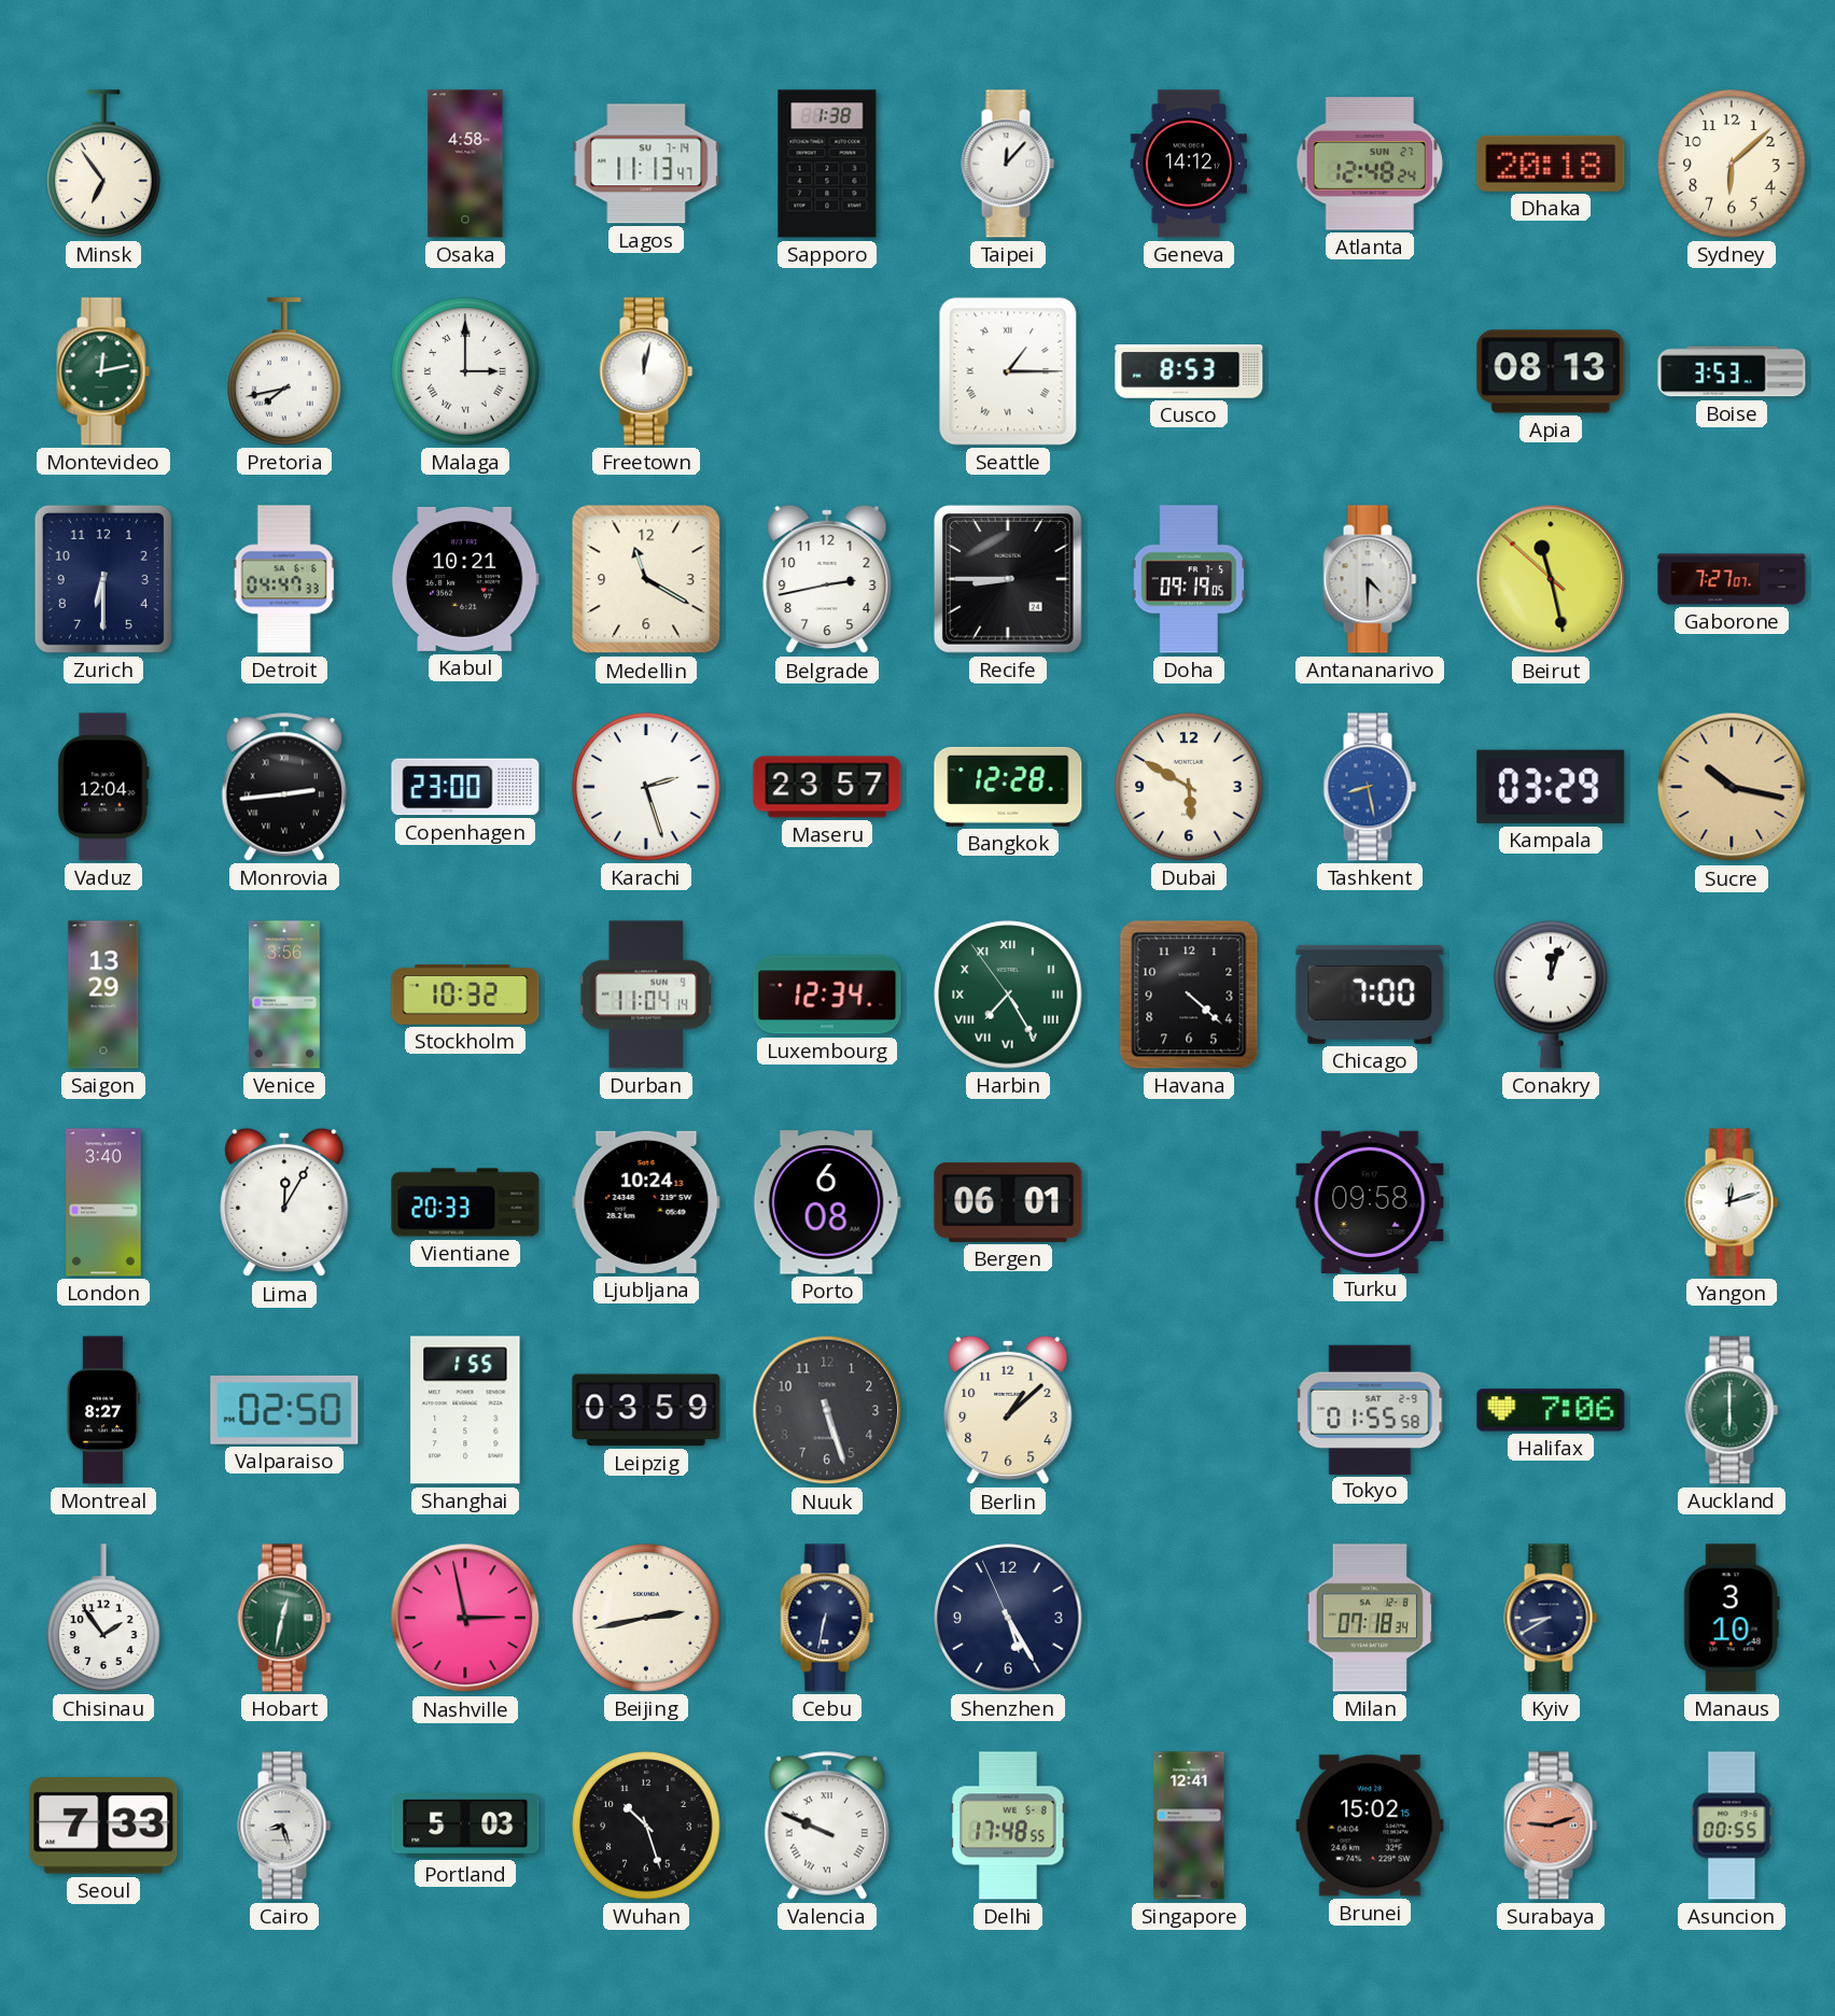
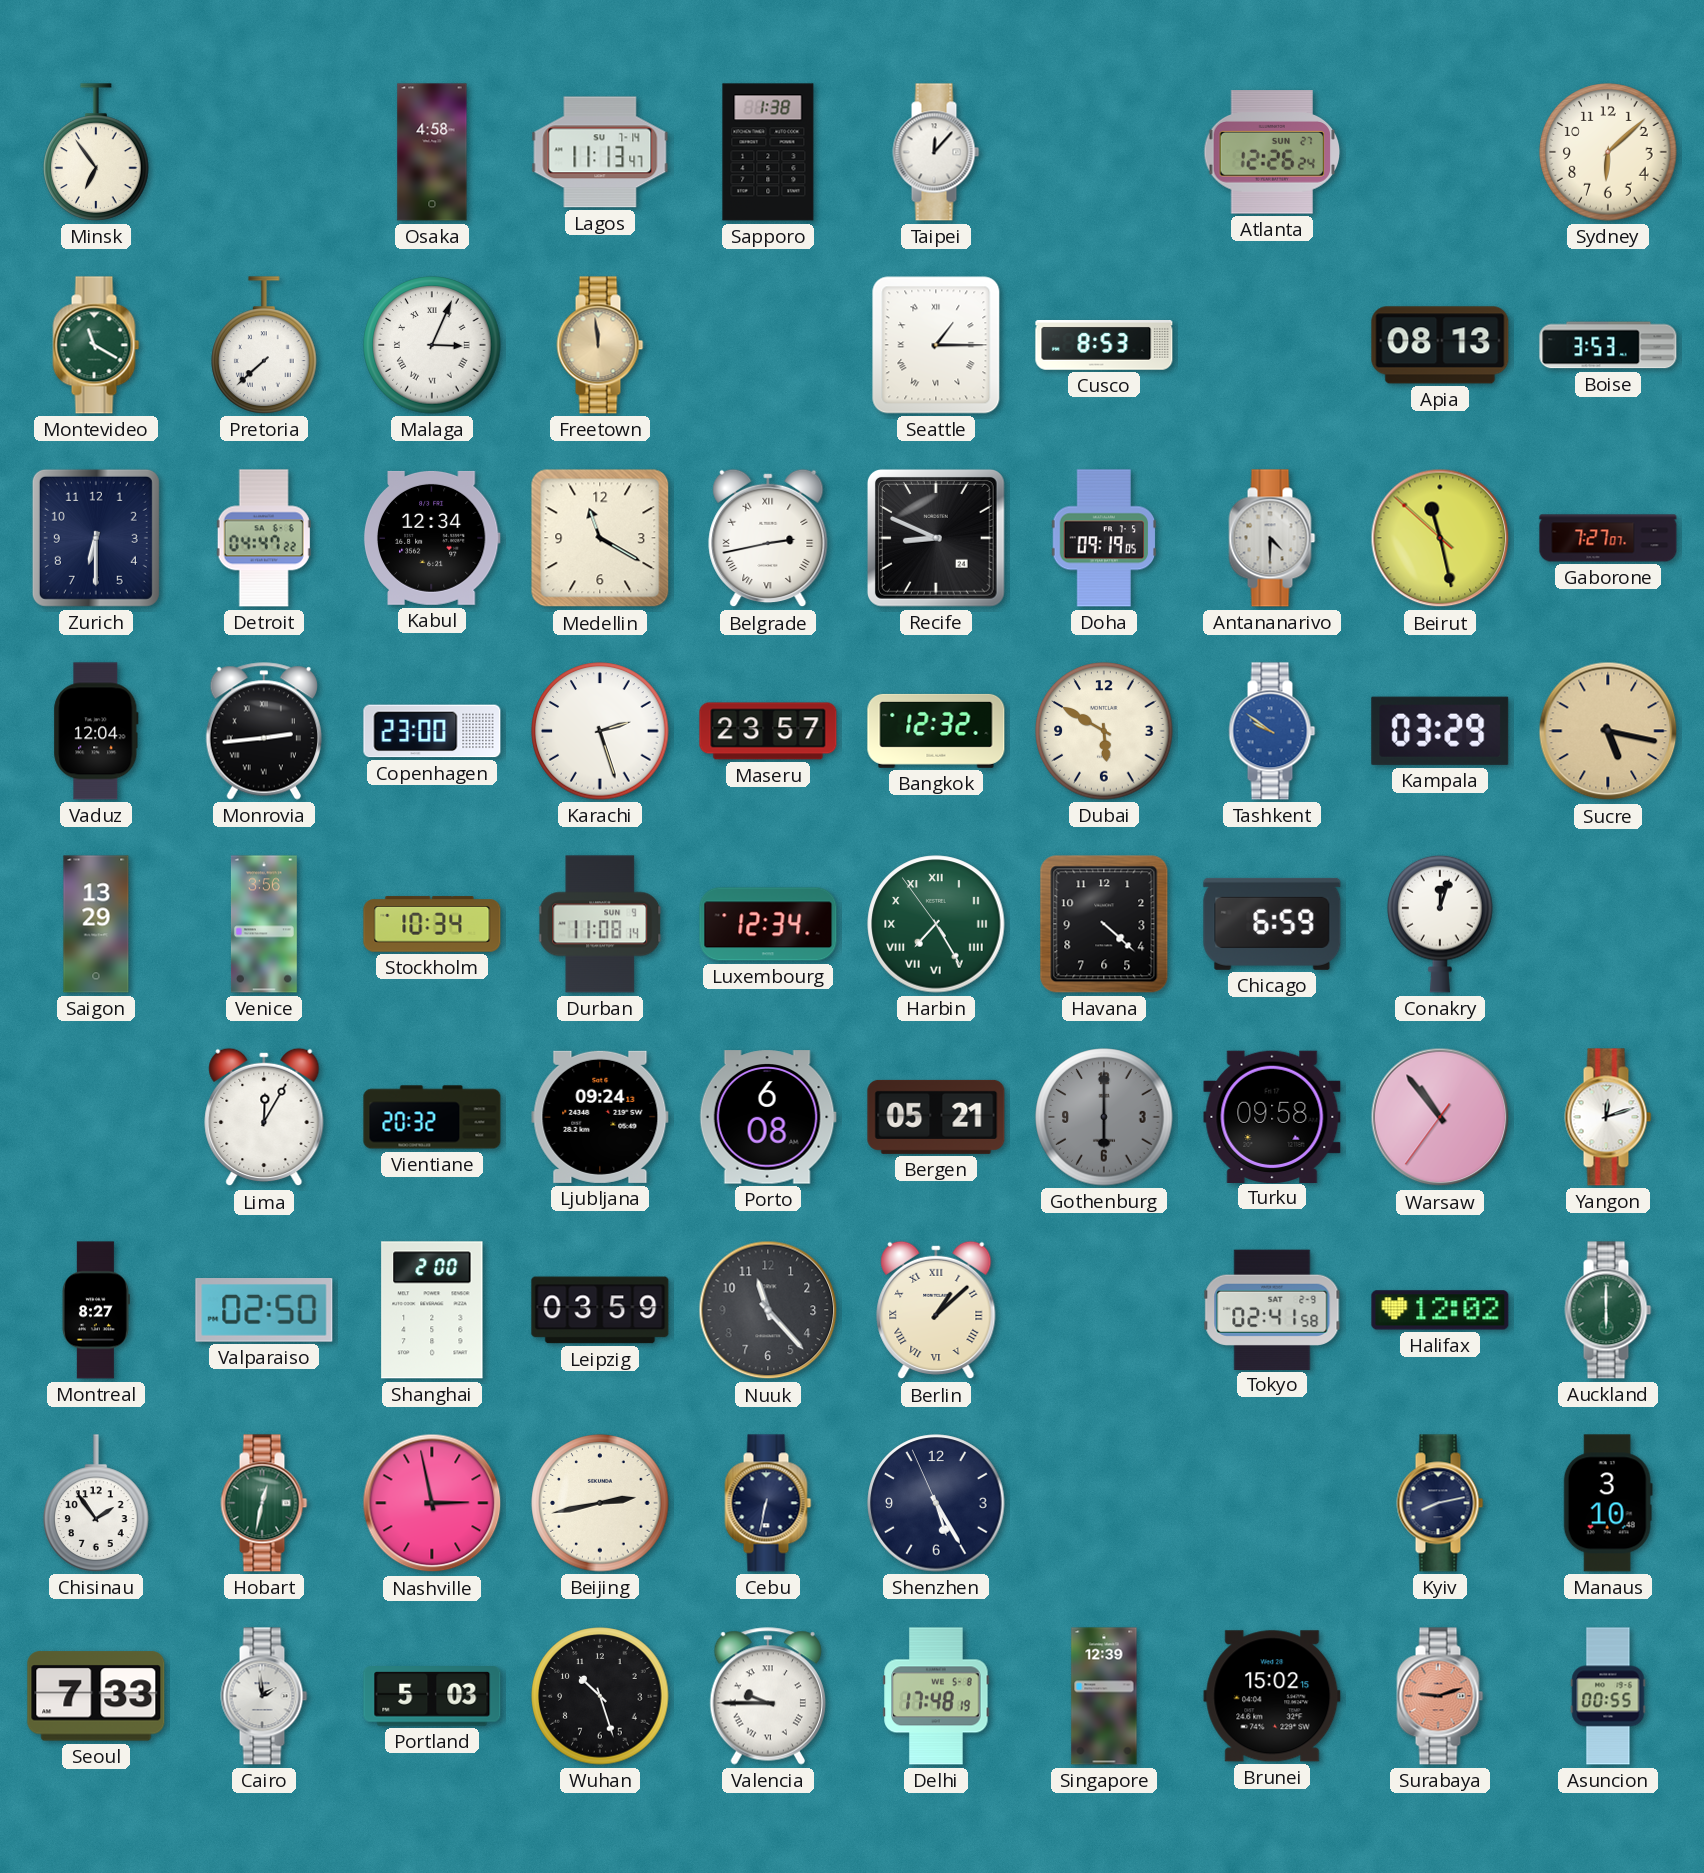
Geneva: 14:12 -> none (1189, 164)
Atlanta: 12:48 -> 12:26 (1272, 152)
Dhaka: 20:18 -> none (1551, 164)
Montevideo: 12:13 -> 11:20 (96, 345)
Pretoria: 7:43 -> 7:38 (264, 345)
Malaga: 3:00 -> 3:04 (432, 345)
Freetown: 12:02 -> 11:59 (600, 345)
Freetown dial: white -> champagne (600, 345)
Detroit: 04:47:33 -> 04:47:22 (264, 538)
Kabul: 10:21 -> 12:34 (432, 538)
Belgrade numerals: Arabic -> Roman (768, 538)
Recife: 8:45 -> 8:49 (936, 538)
Bangkok: 12:28 -> 12:32 (936, 731)
Tashkent: 8:28 -> 9:51 (1272, 731)
Sucre: 10:17 -> 5:17 (1608, 731)
Stockholm: 10:32 -> 10:34 (432, 924)
Durban: 11:04 -> 11:08 (601, 924)
Chicago: 7:00 -> 6:59 (1272, 924)
London: 3:40 -> none (103, 1202)
Vientiane: 20:33 -> 20:32 (432, 1117)
Ljubljana: 10:24 -> 09:24 (600, 1117)
Bergen: 06:01 -> 05:21 (936, 1117)
Gothenburg: none -> 6:00 (1104, 1117)
Warsaw: none -> 10:53 (1440, 1117)
Shanghai: 1:55 -> 2:00 (432, 1310)
Nuuk: 5:27 -> 11:23 (768, 1310)
Berlin numerals: Arabic -> Roman (936, 1310)
Tokyo: 01:55 -> 02:41 (1272, 1309)
Halifax: 7:06 -> 12:02 (1440, 1310)
Milan: 07:18 -> none (1369, 1618)
Kyiv: 8:40 -> 8:13 (1440, 1503)
Cairo: 8:27 -> 1:59 (264, 1696)
Valencia: 9:49 -> 9:45 (767, 1696)
Delhi: 17:48:55 -> 17:48:19 (936, 1696)
Singapore: 12:41 -> 12:39 (1104, 1696)
